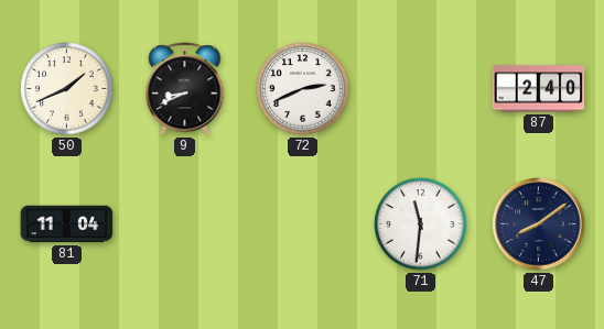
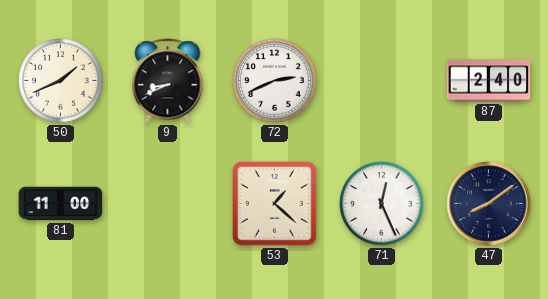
81: 11:04 -> 11:00 (61, 204)
53: none -> 1:22 (275, 204)
71: 11:31 -> 12:26 (382, 204)
